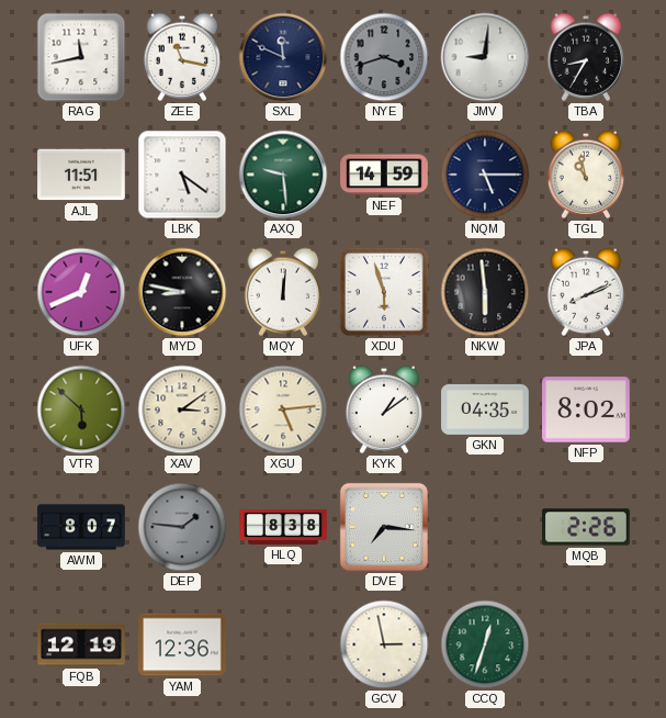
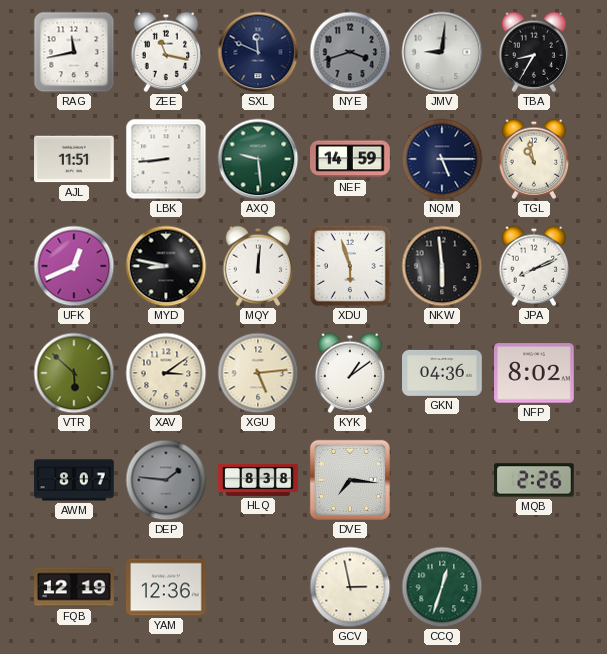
LBK: 5:21 -> 8:44 (166, 159)
GKN: 04:35 -> 04:36 (442, 373)
